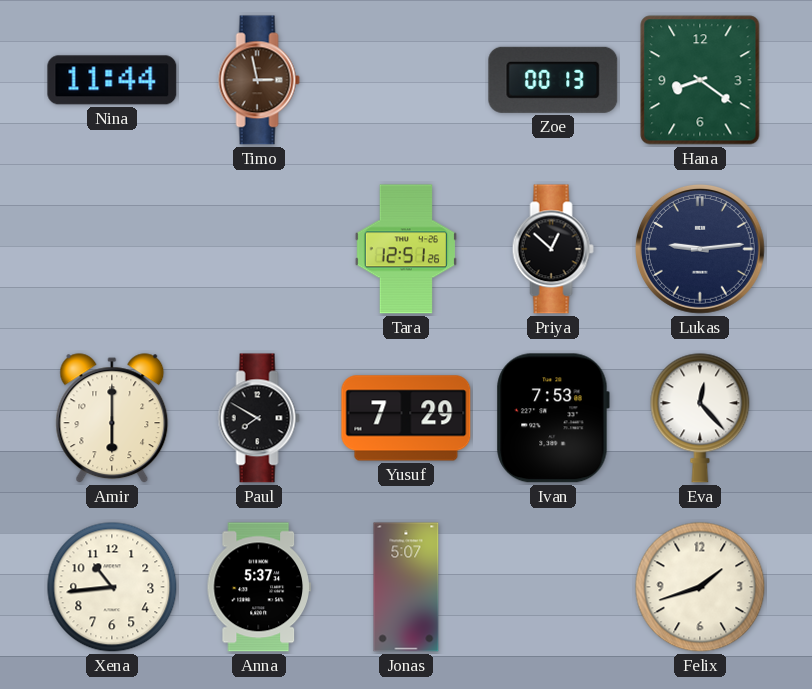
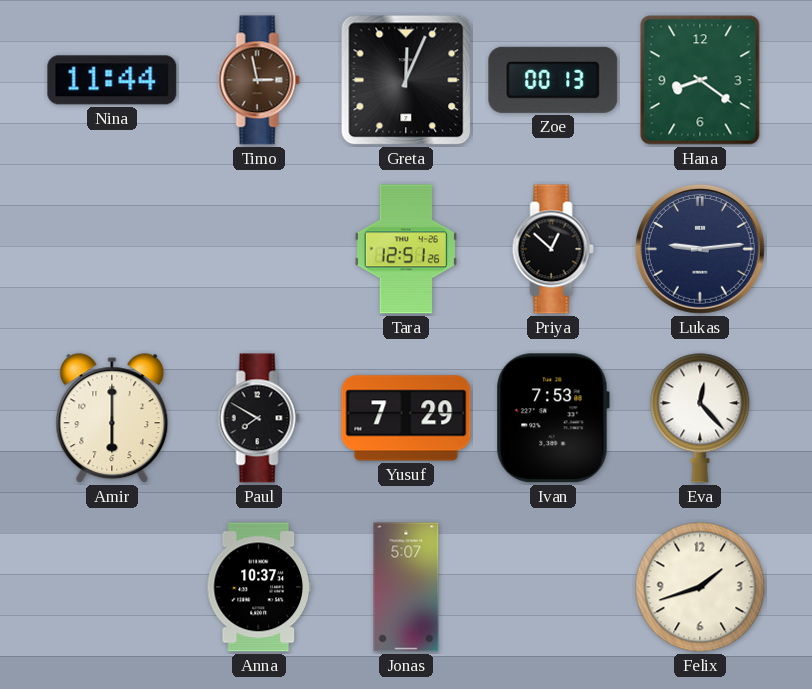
Greta: none -> 12:04 (406, 80)
Xena: 10:44 -> none (112, 587)
Anna: 5:37 -> 10:37 (259, 587)
